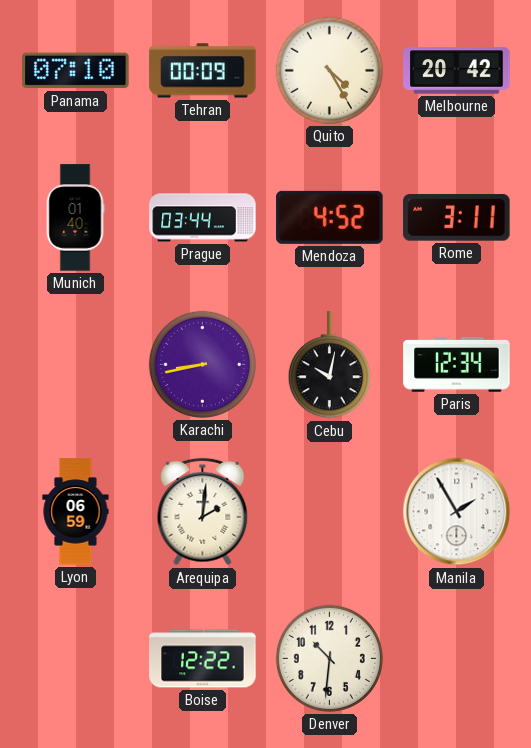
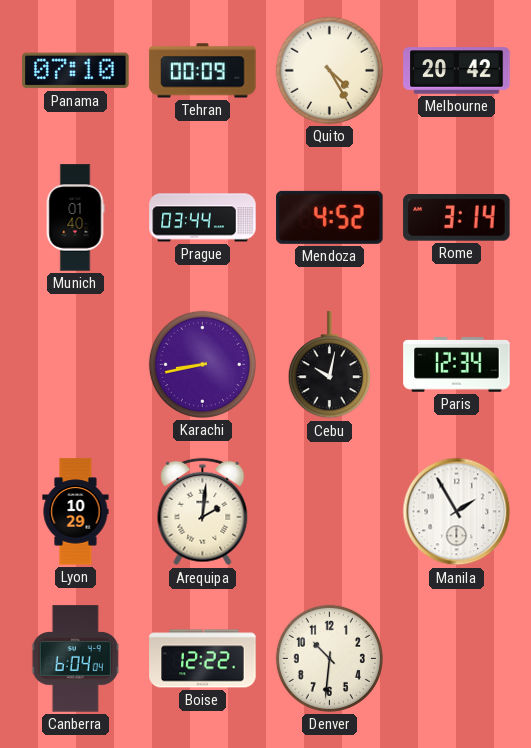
Rome: 3:11 -> 3:14 (457, 218)
Lyon: 06:59 -> 10:29 (76, 512)
Canberra: none -> 6:04 (76, 659)
